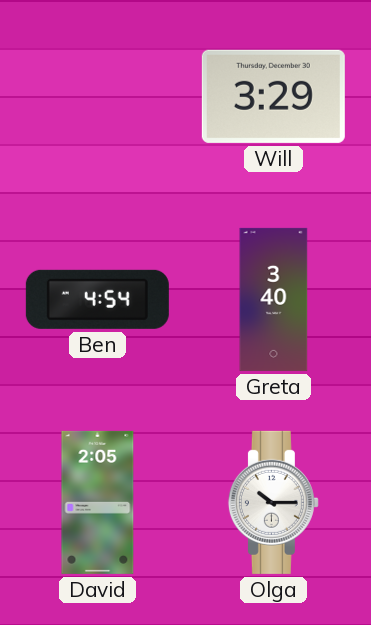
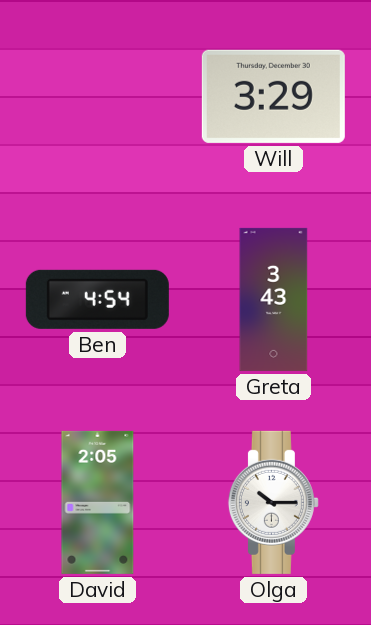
Greta: 3:40 -> 3:43 (274, 299)
